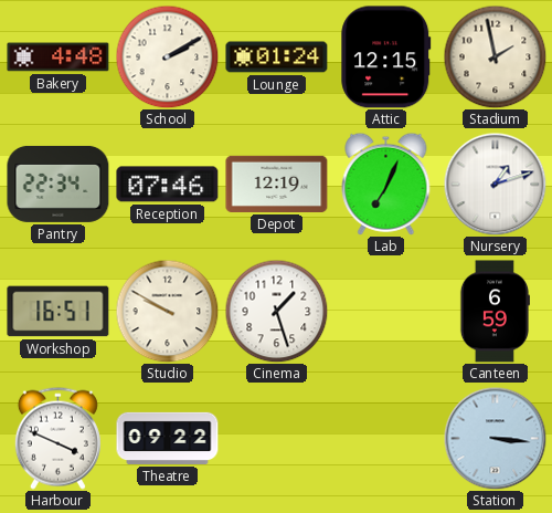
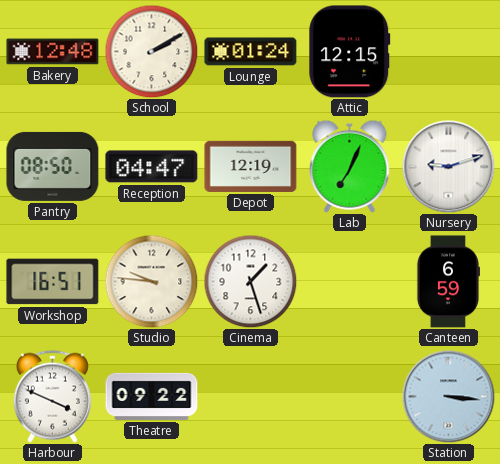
Bakery: 4:48 -> 12:48 (53, 52)
Stadium: 1:58 -> none (495, 56)
Pantry: 22:34 -> 08:50 (53, 166)
Reception: 07:46 -> 04:47 (152, 167)
Nursery: 1:12 -> 9:12 (448, 166)
Studio: 9:50 -> 9:46 (151, 281)
